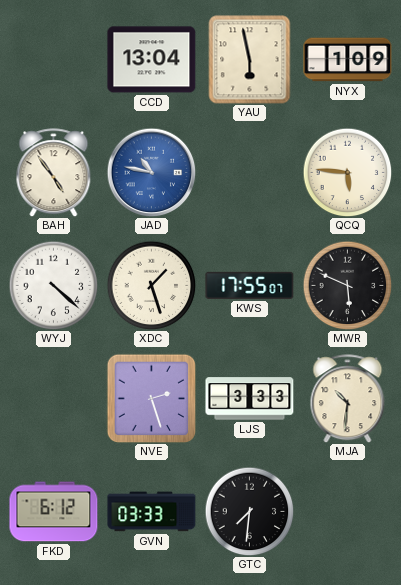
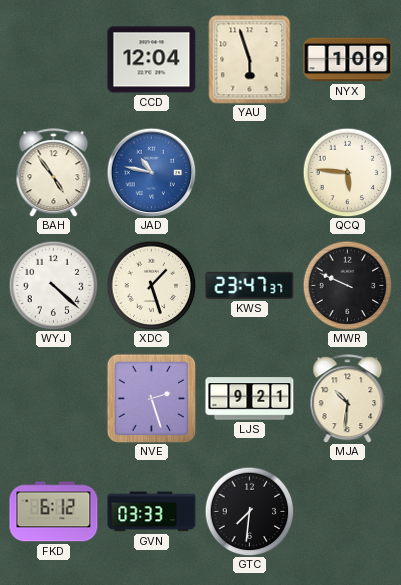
CCD: 13:04 -> 12:04 (152, 60)
YAU: 5:58 -> 5:57 (250, 60)
KWS: 17:55 -> 23:47 (250, 285)
MWR: 5:49 -> 9:49 (347, 285)
LJS: 3:33 -> 9:21 (250, 399)
